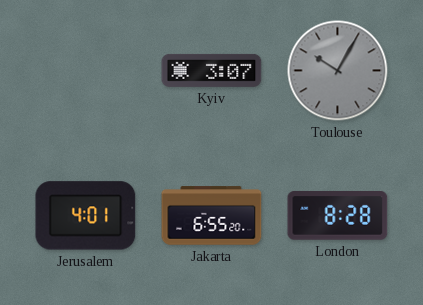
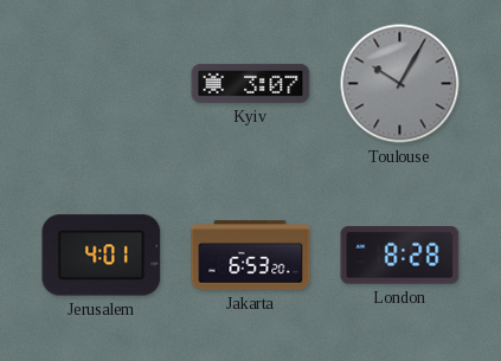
Jakarta: 6:55 -> 6:53 (251, 256)
